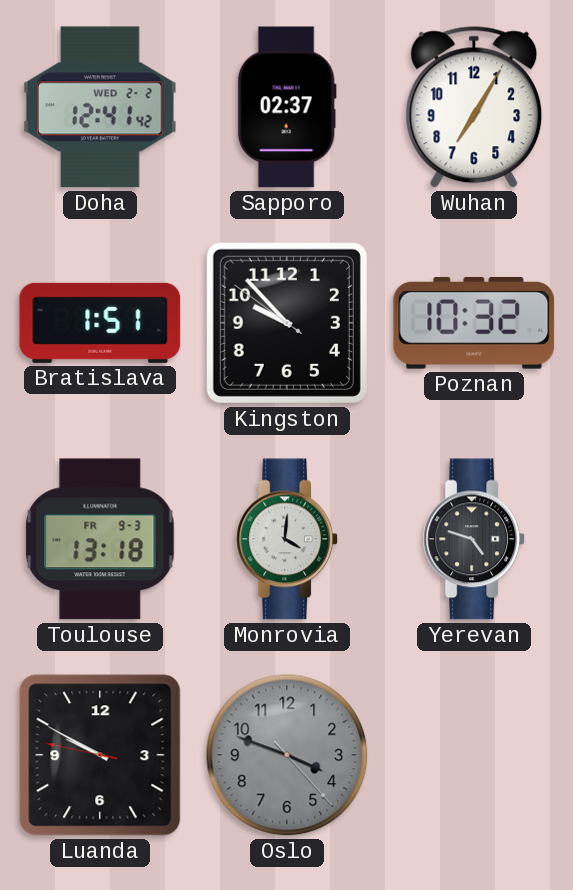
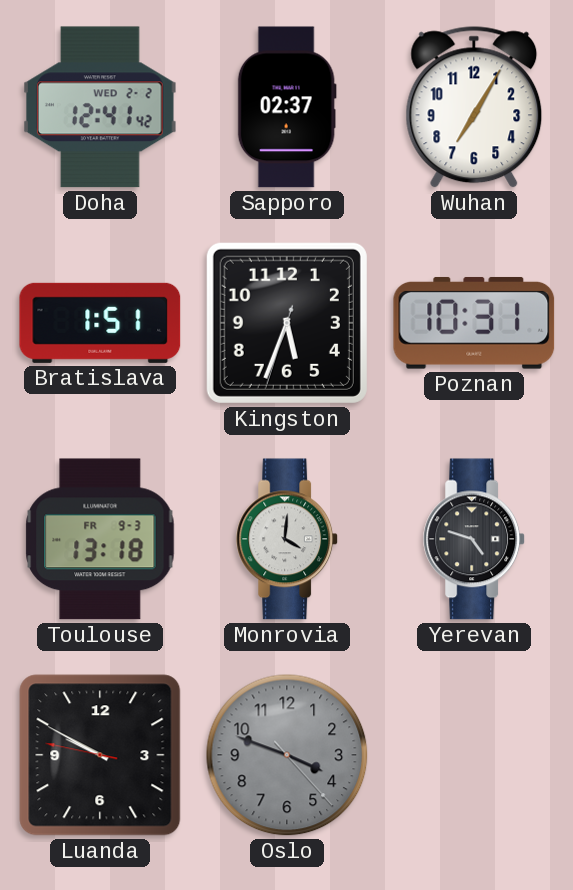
Kingston: 9:52 -> 5:33 (287, 323)
Poznan: 10:32 -> 10:31 (474, 323)
